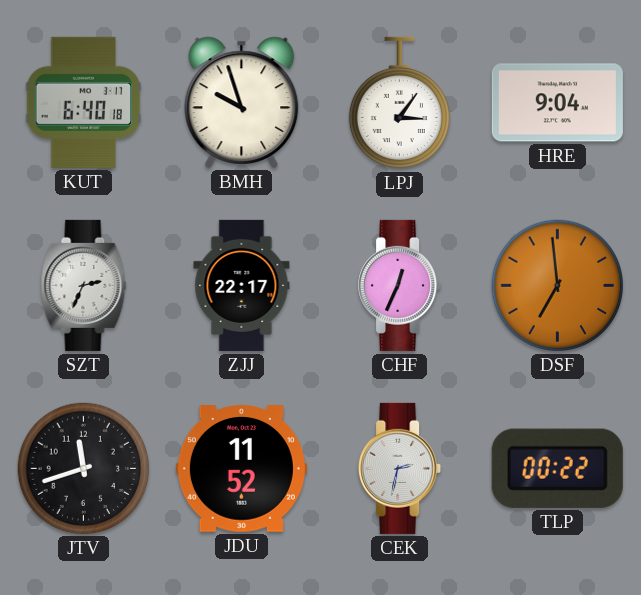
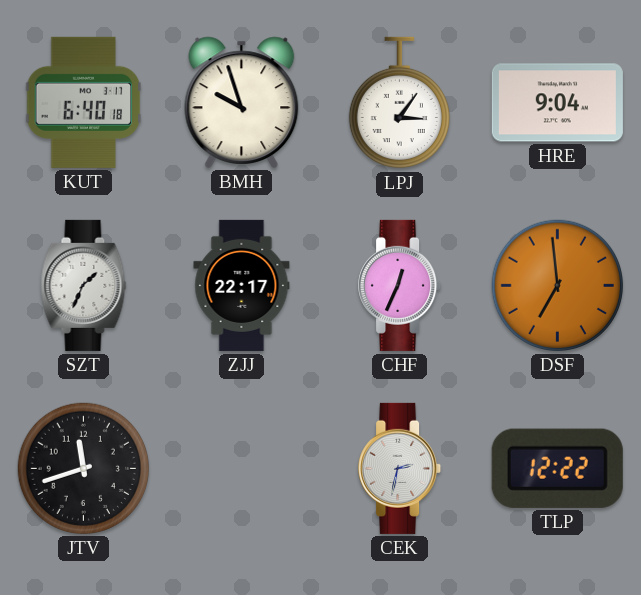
SZT: 2:34 -> 1:34 (84, 285)
JDU: 11:52 -> none (241, 469)
TLP: 00:22 -> 12:22 (557, 468)
